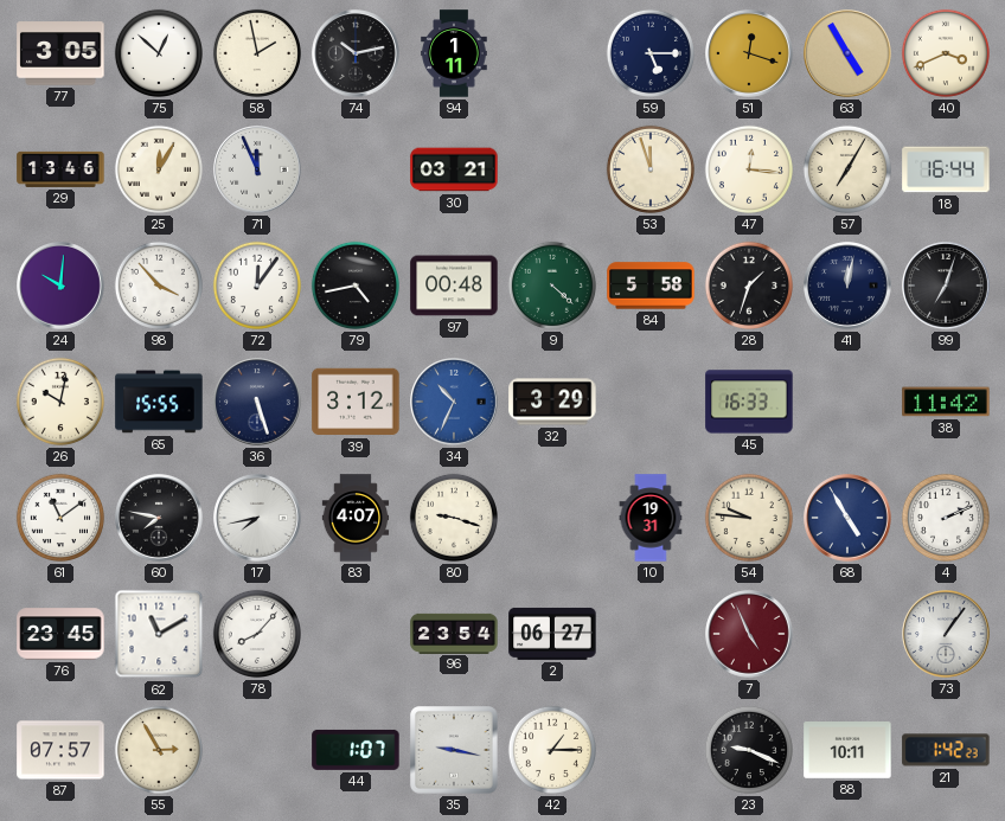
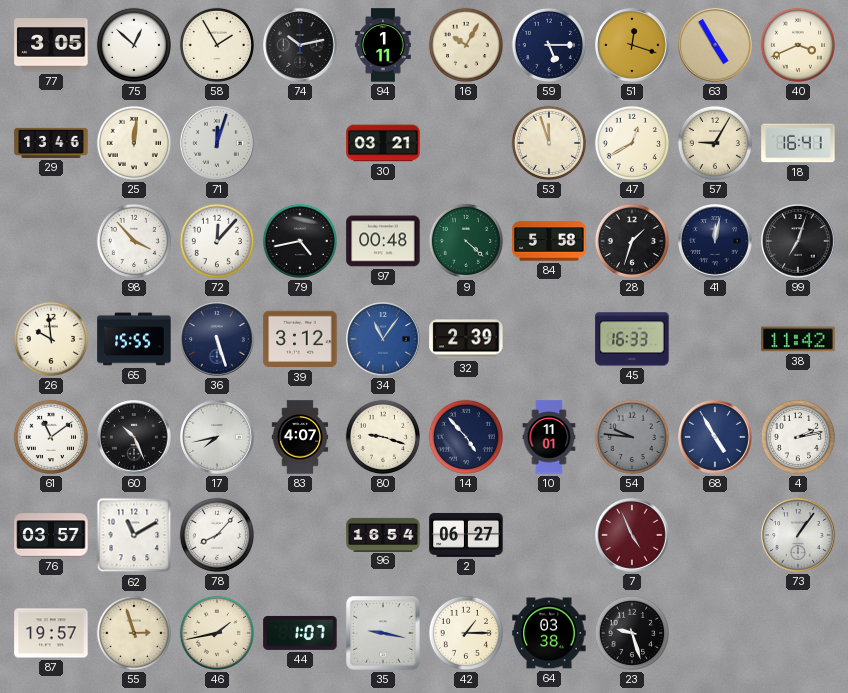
58: 1:58 -> 1:55 (217, 45)
16: none -> 10:05 (466, 45)
25: 12:05 -> 12:01 (134, 143)
71: 11:56 -> 12:03 (217, 143)
47: 12:16 -> 12:40 (632, 143)
57: 7:05 -> 9:05 (715, 143)
18: 16:44 -> 16:41 (798, 143)
24: 10:01 -> none (60, 286)
72: 12:06 -> 12:07 (217, 241)
26: 10:02 -> 9:59 (51, 339)
34: 10:34 -> 11:06 (383, 339)
32: 3:29 -> 2:39 (466, 339)
60: 7:47 -> 10:26 (134, 437)
14: none -> 4:53 (466, 437)
10: 19:31 -> 11:01 (549, 437)
54 dial: cream -> grey (632, 437)
4: 2:11 -> 2:13 (798, 437)
76: 23:45 -> 03:57 (51, 535)
96: 23:54 -> 16:54 (383, 534)
87: 07:57 -> 19:57 (51, 633)
55: 2:55 -> 2:57 (134, 633)
46: none -> 1:43 (217, 633)
64: none -> 03:38 (549, 633)
23: 9:19 -> 9:27 (632, 633)
88: 10:11 -> none (847, 751)
21: 1:42 -> none (946, 750)
